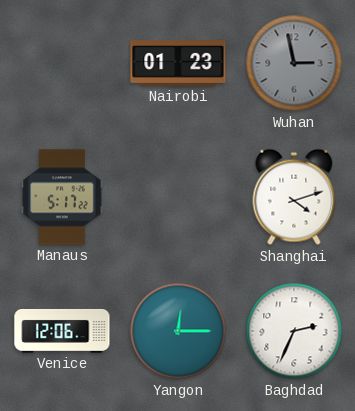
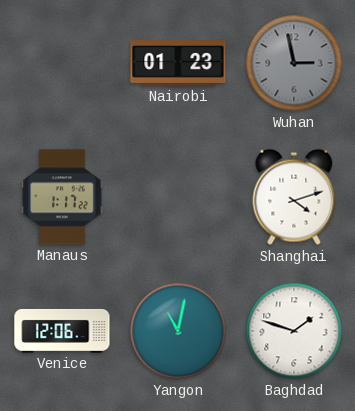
Manaus: 5:17 -> 1:17 (62, 197)
Yangon: 12:15 -> 11:02 (178, 331)
Baghdad: 2:34 -> 1:48 (294, 331)
